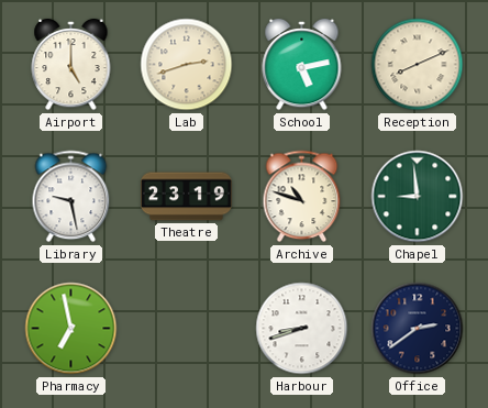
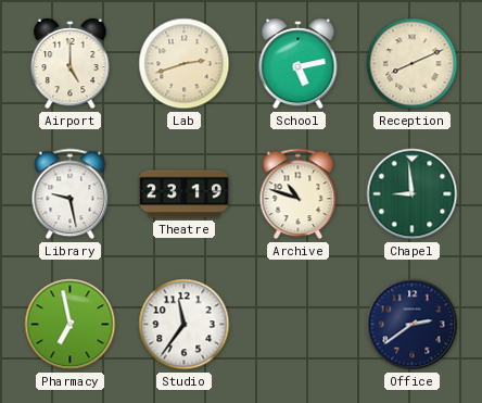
Studio: none -> 11:36 (185, 325)
Harbour: 8:42 -> none (302, 329)
